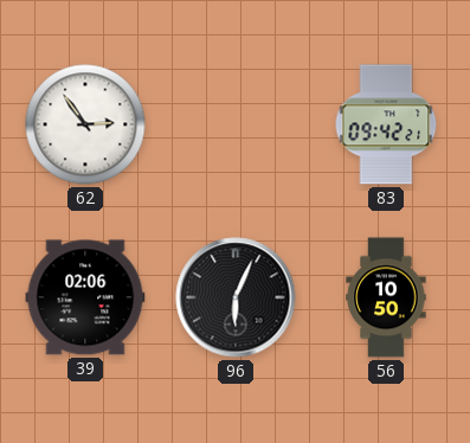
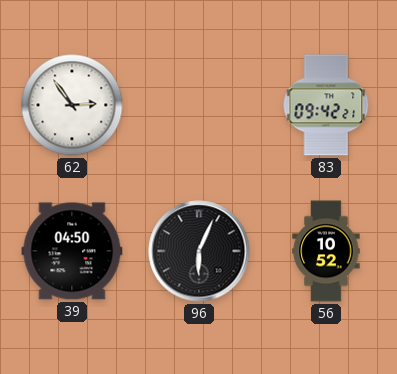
39: 02:06 -> 04:50 (72, 251)
56: 10:50 -> 10:52 (326, 251)
